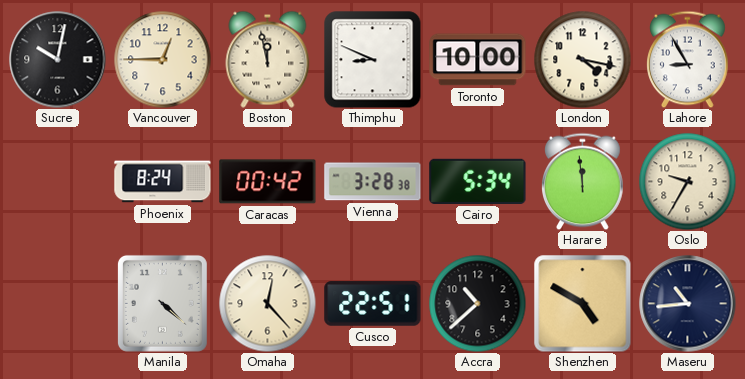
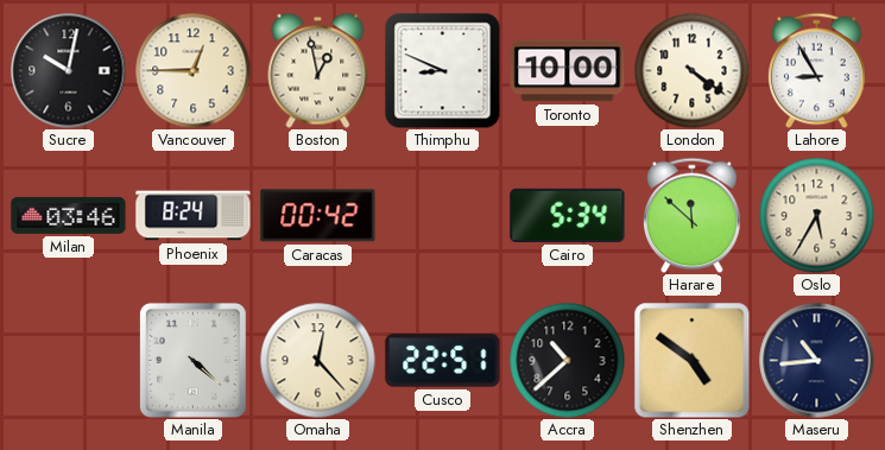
Boston: 11:58 -> 12:58 (318, 70)
London: 4:17 -> 4:21 (691, 70)
Milan: none -> 03:46 (69, 215)
Vienna: 3:28 -> none (373, 182)
Harare: 11:59 -> 11:52 (693, 215)
Oslo: 9:35 -> 5:35 (816, 215)
Shenzhen: 4:50 -> 4:51 (693, 361)
